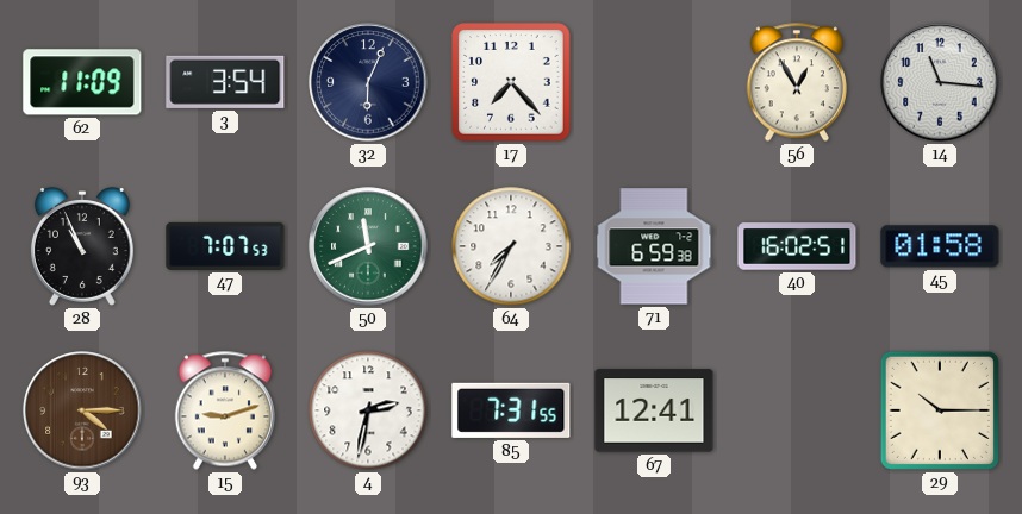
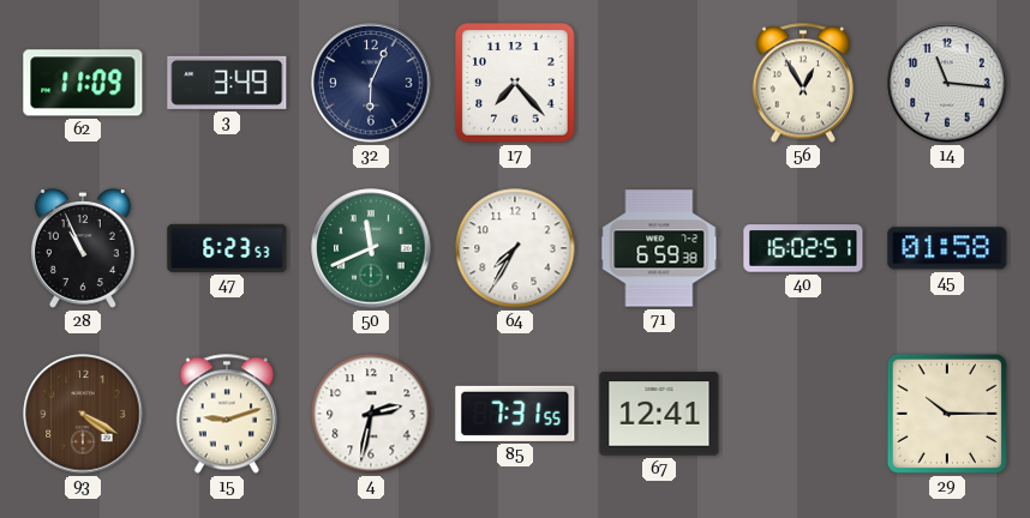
3: 3:54 -> 3:49 (227, 83)
47: 7:07 -> 6:23 (227, 248)
93: 4:15 -> 4:20 (83, 414)
